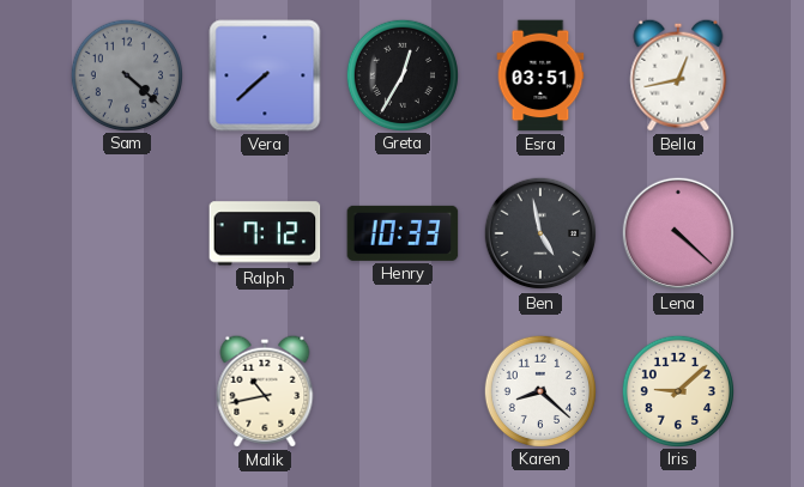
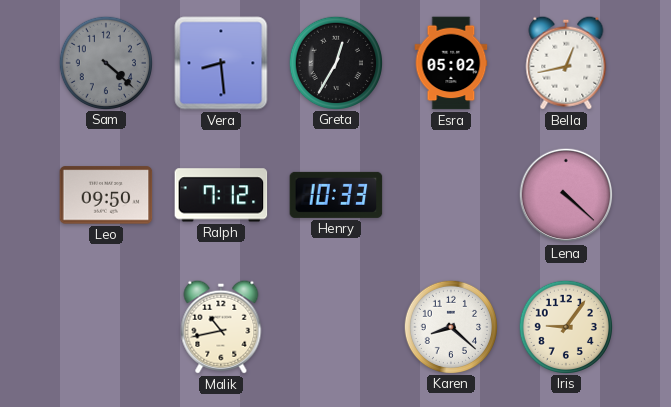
Vera: 7:38 -> 8:29 (221, 63)
Esra: 03:51 -> 05:02 (451, 63)
Leo: none -> 09:50 (106, 195)
Ben: 4:58 -> none (540, 233)
Iris: 9:08 -> 9:06 (565, 326)
